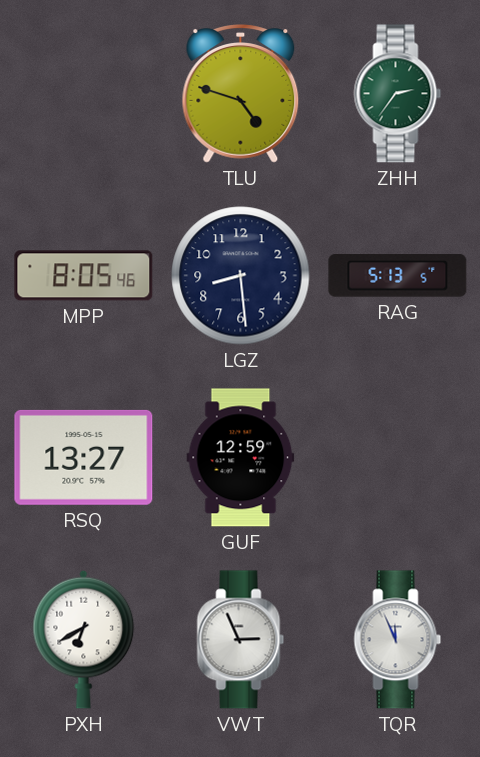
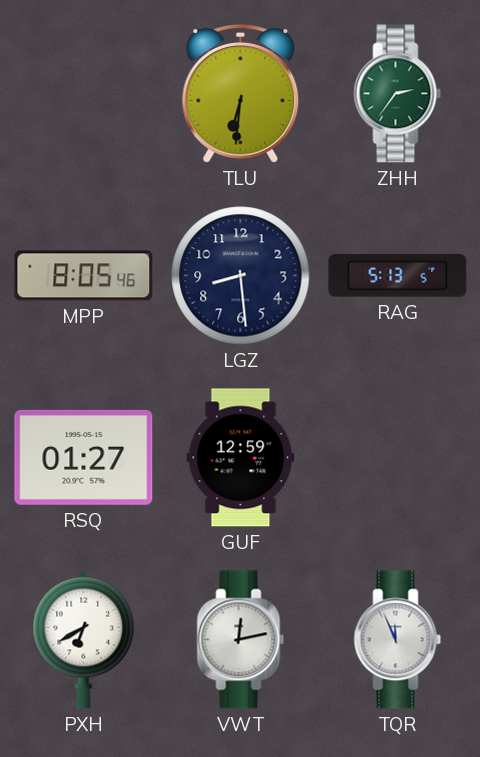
TLU: 4:48 -> 6:31 (241, 94)
RSQ: 13:27 -> 01:27 (84, 457)
VWT: 2:56 -> 12:13 (241, 640)
